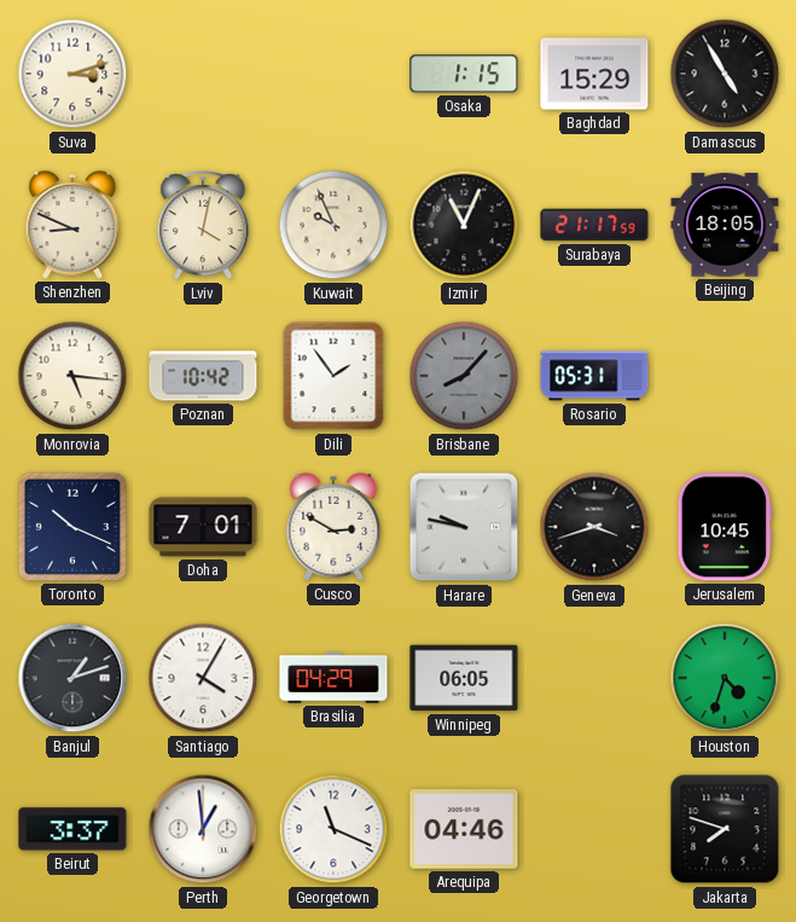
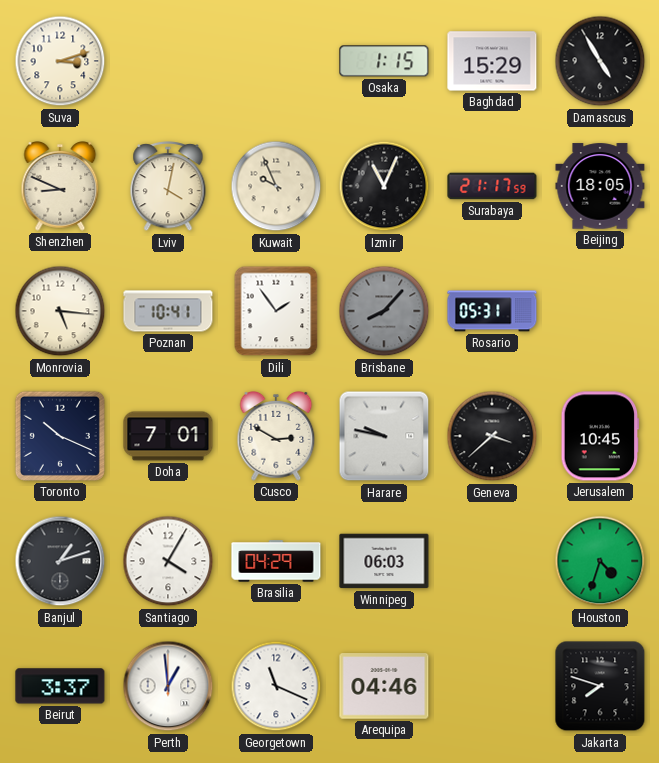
Poznan: 10:42 -> 10:41 (168, 311)
Geneva: 3:42 -> 3:38 (492, 436)
Winnipeg: 06:05 -> 06:03 (384, 561)
